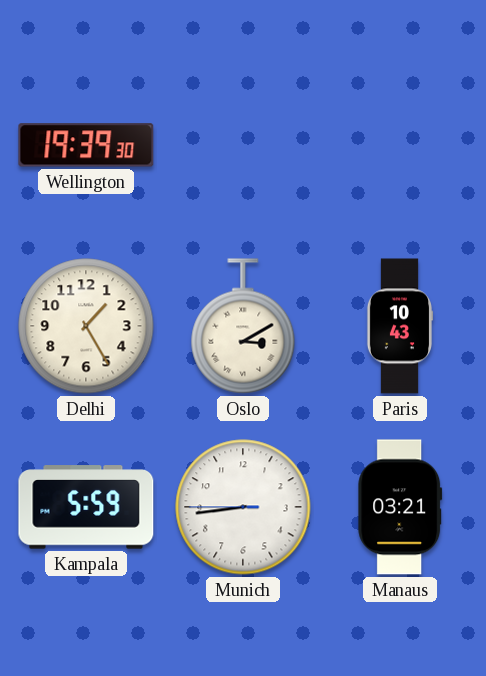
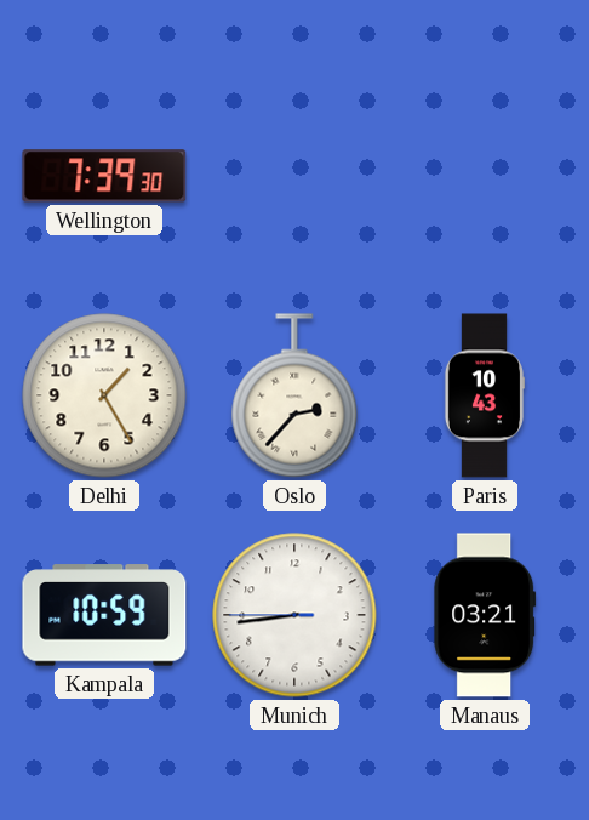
Wellington: 19:39 -> 7:39 (104, 176)
Oslo: 3:10 -> 2:37 (294, 395)
Kampala: 5:59 -> 10:59 (104, 615)
